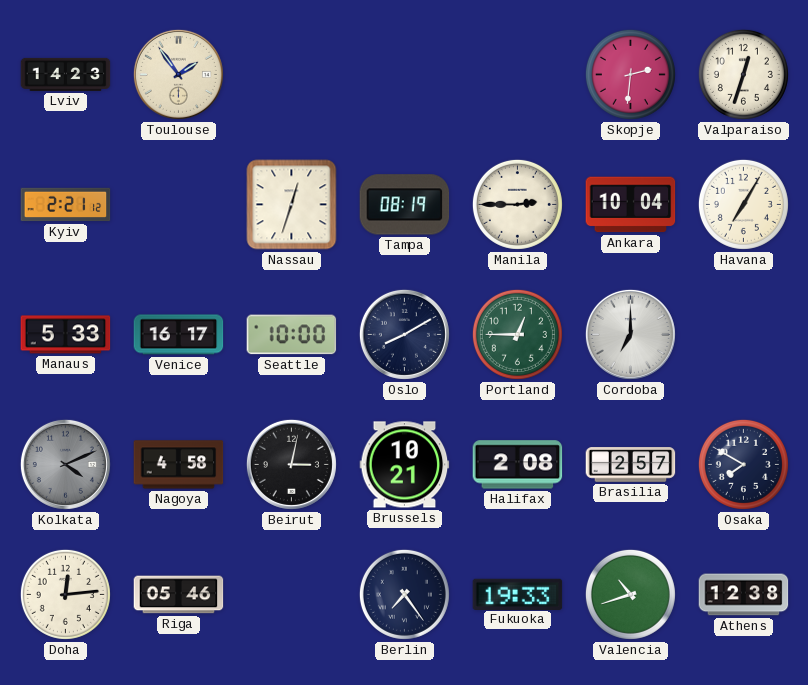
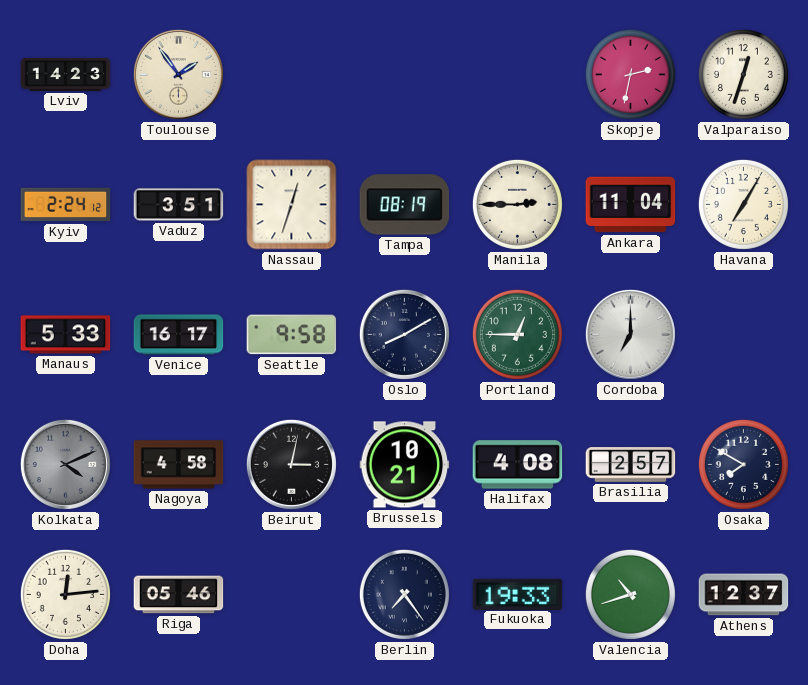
Skopje: 2:31 -> 2:32 (630, 74)
Kyiv: 2:21 -> 2:24 (66, 205)
Vaduz: none -> 3:51 (179, 205)
Ankara: 10:04 -> 11:04 (631, 205)
Seattle: 10:00 -> 9:58 (292, 335)
Halifax: 2:08 -> 4:08 (518, 465)
Athens: 12:38 -> 12:37 (744, 595)
